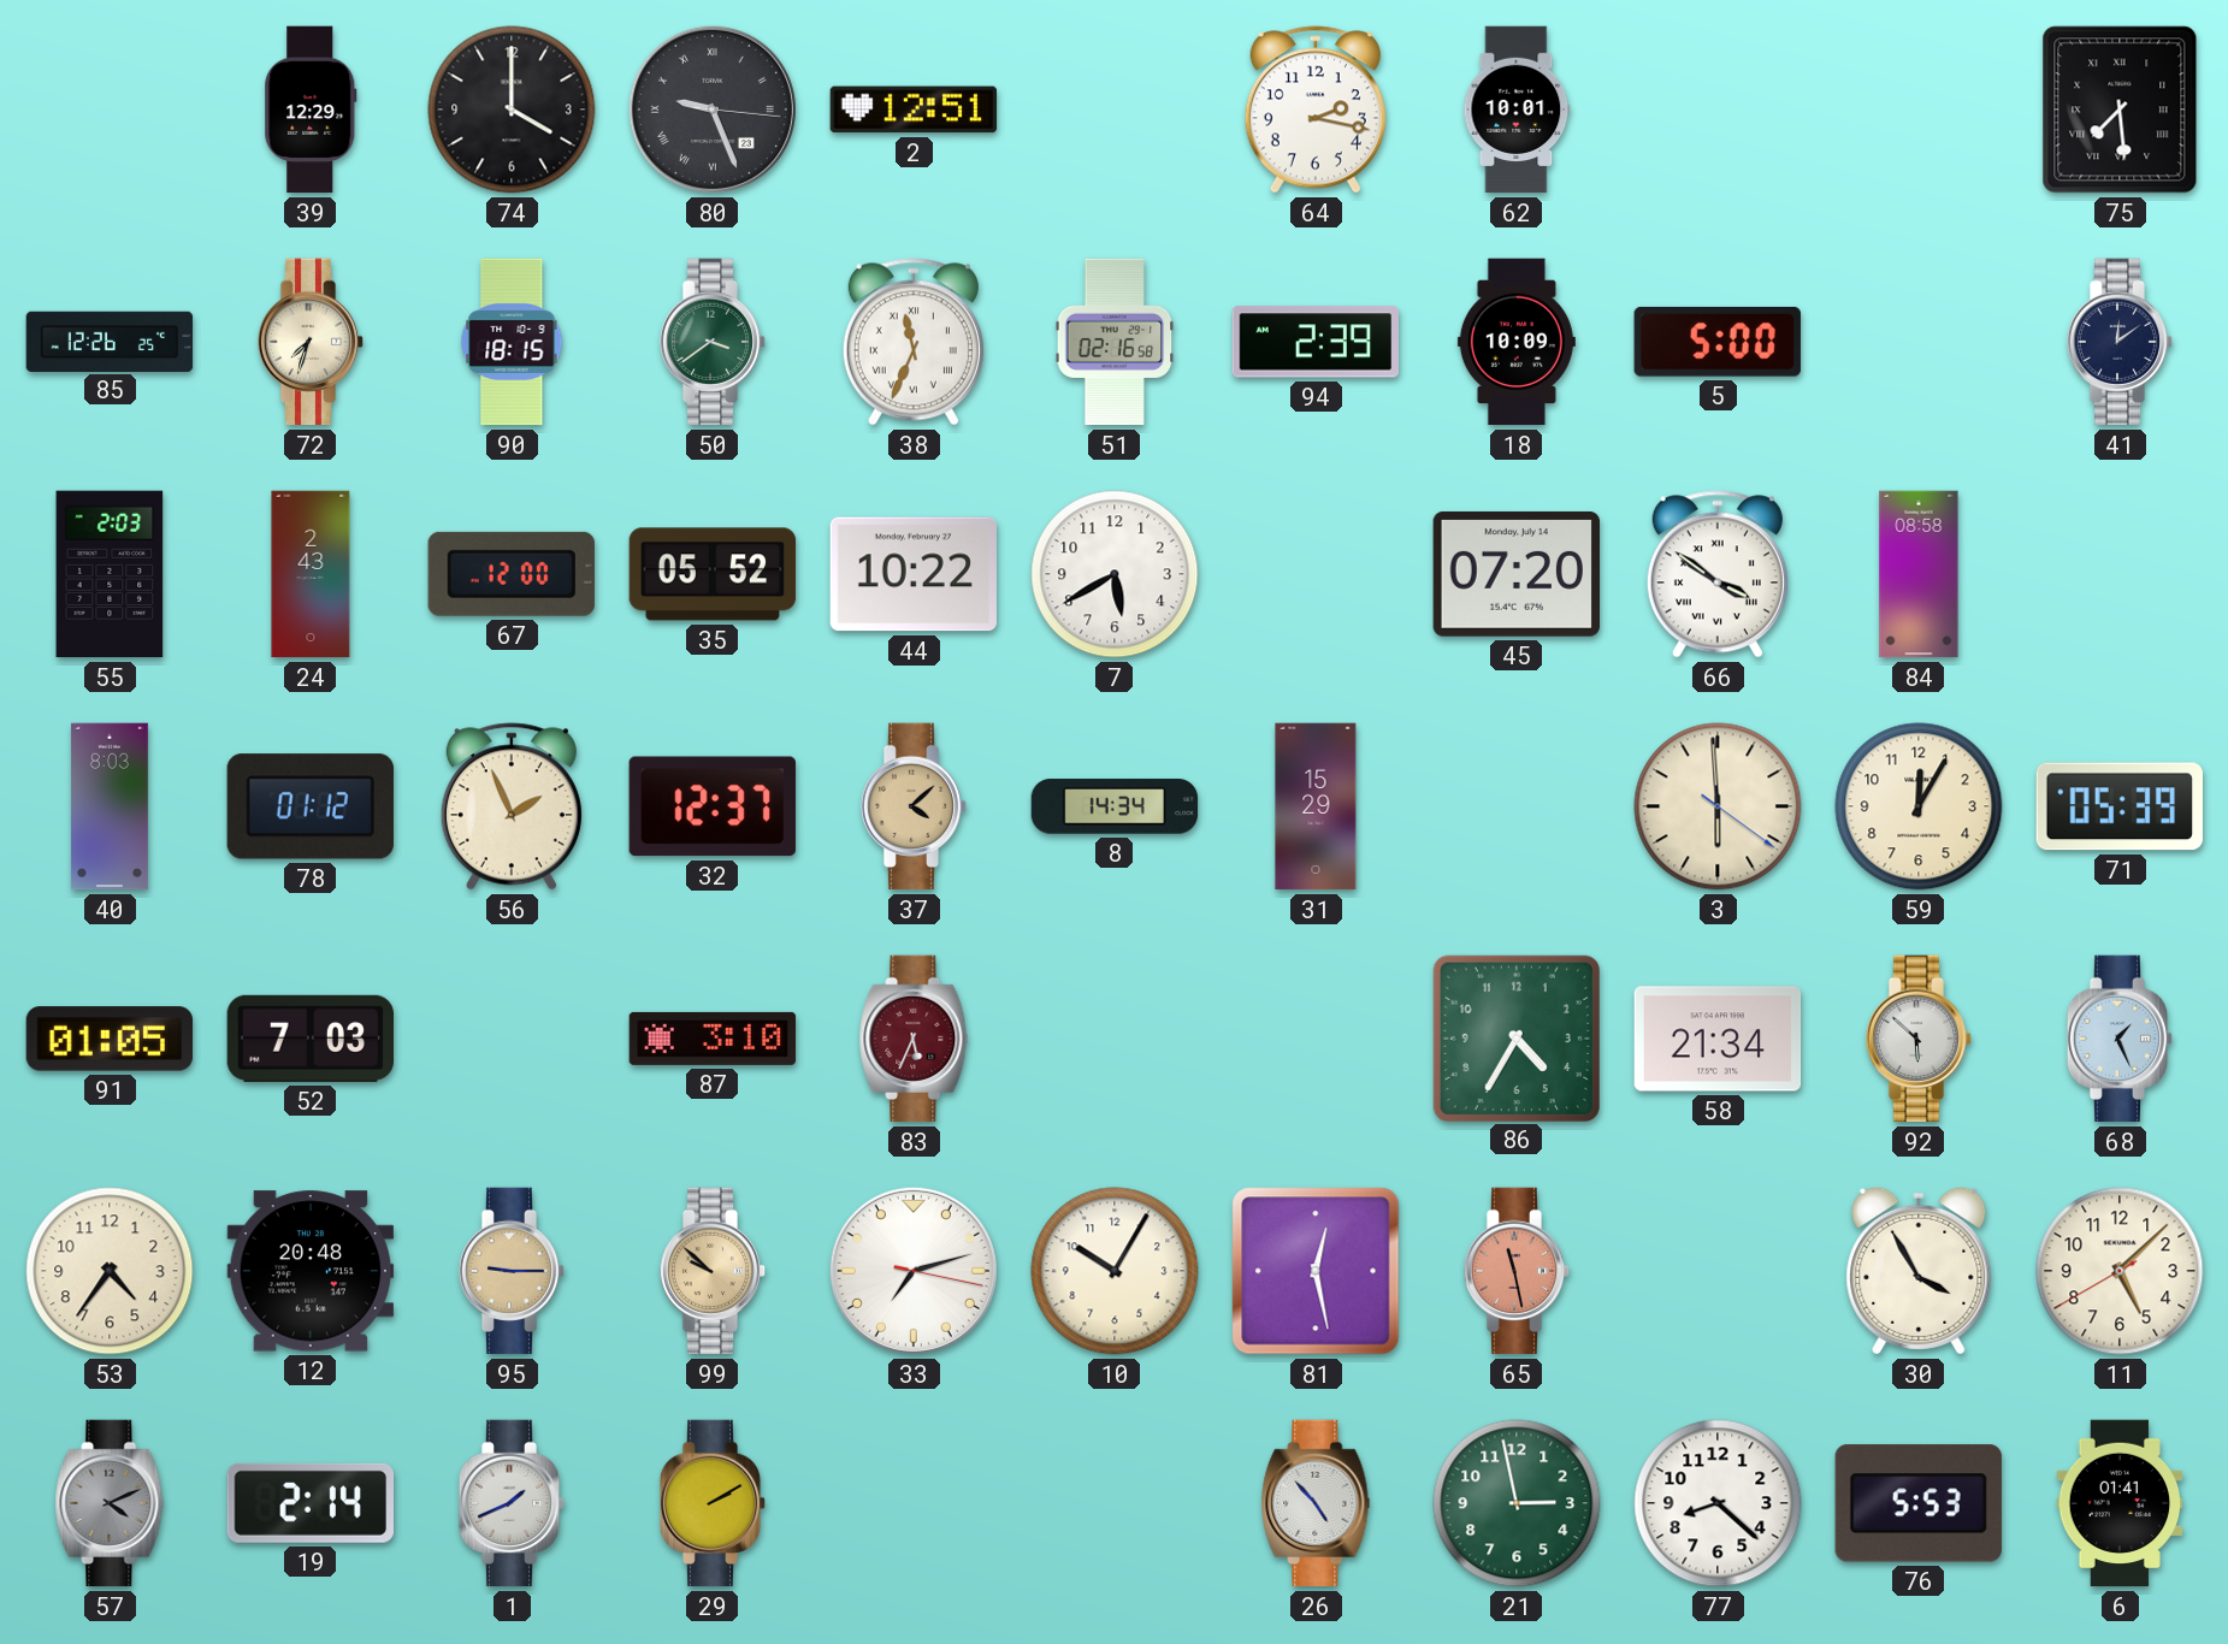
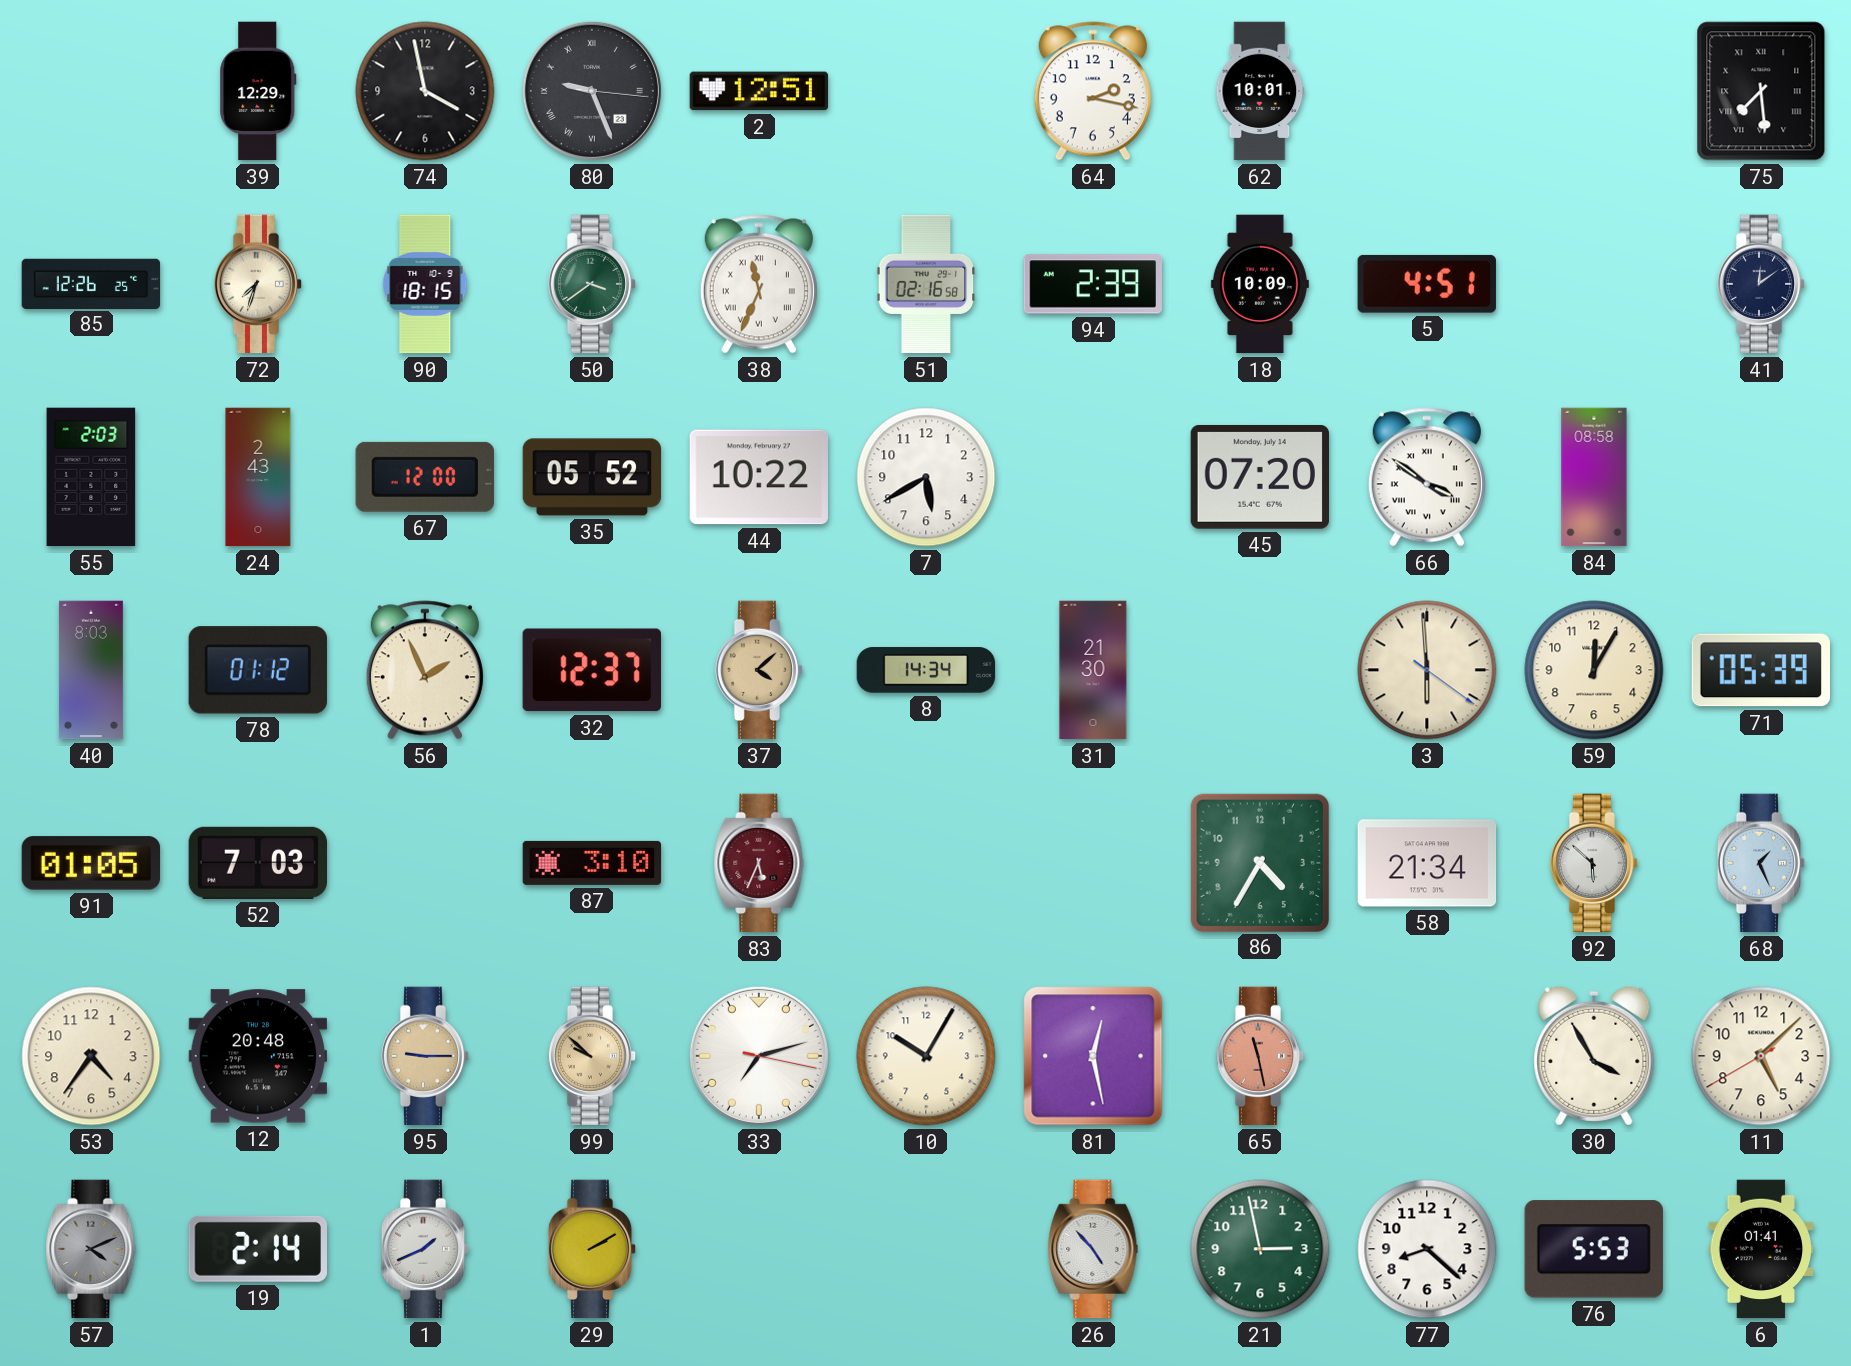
74: 4:00 -> 3:58 (425, 91)
5: 5:00 -> 4:51 (1427, 284)
31: 15:29 -> 21:30 (1093, 670)
